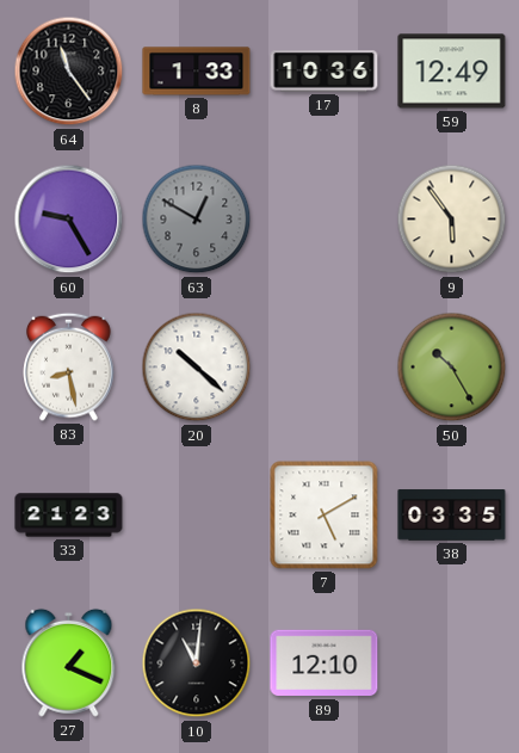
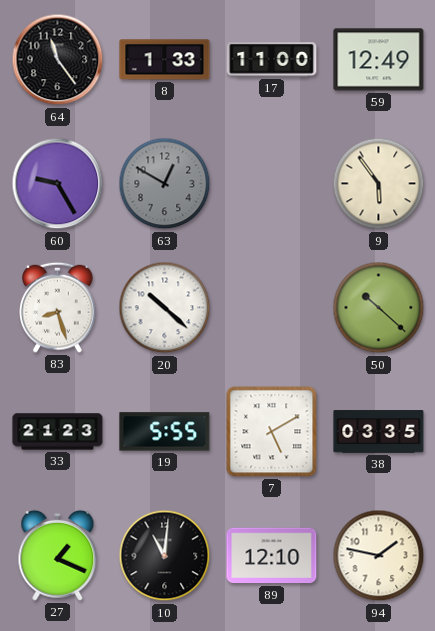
17: 10:36 -> 11:00 (272, 60)
83: 8:28 -> 8:27 (58, 307)
50: 10:25 -> 10:22 (379, 308)
19: none -> 5:55 (165, 432)
94: none -> 1:47 (379, 556)
